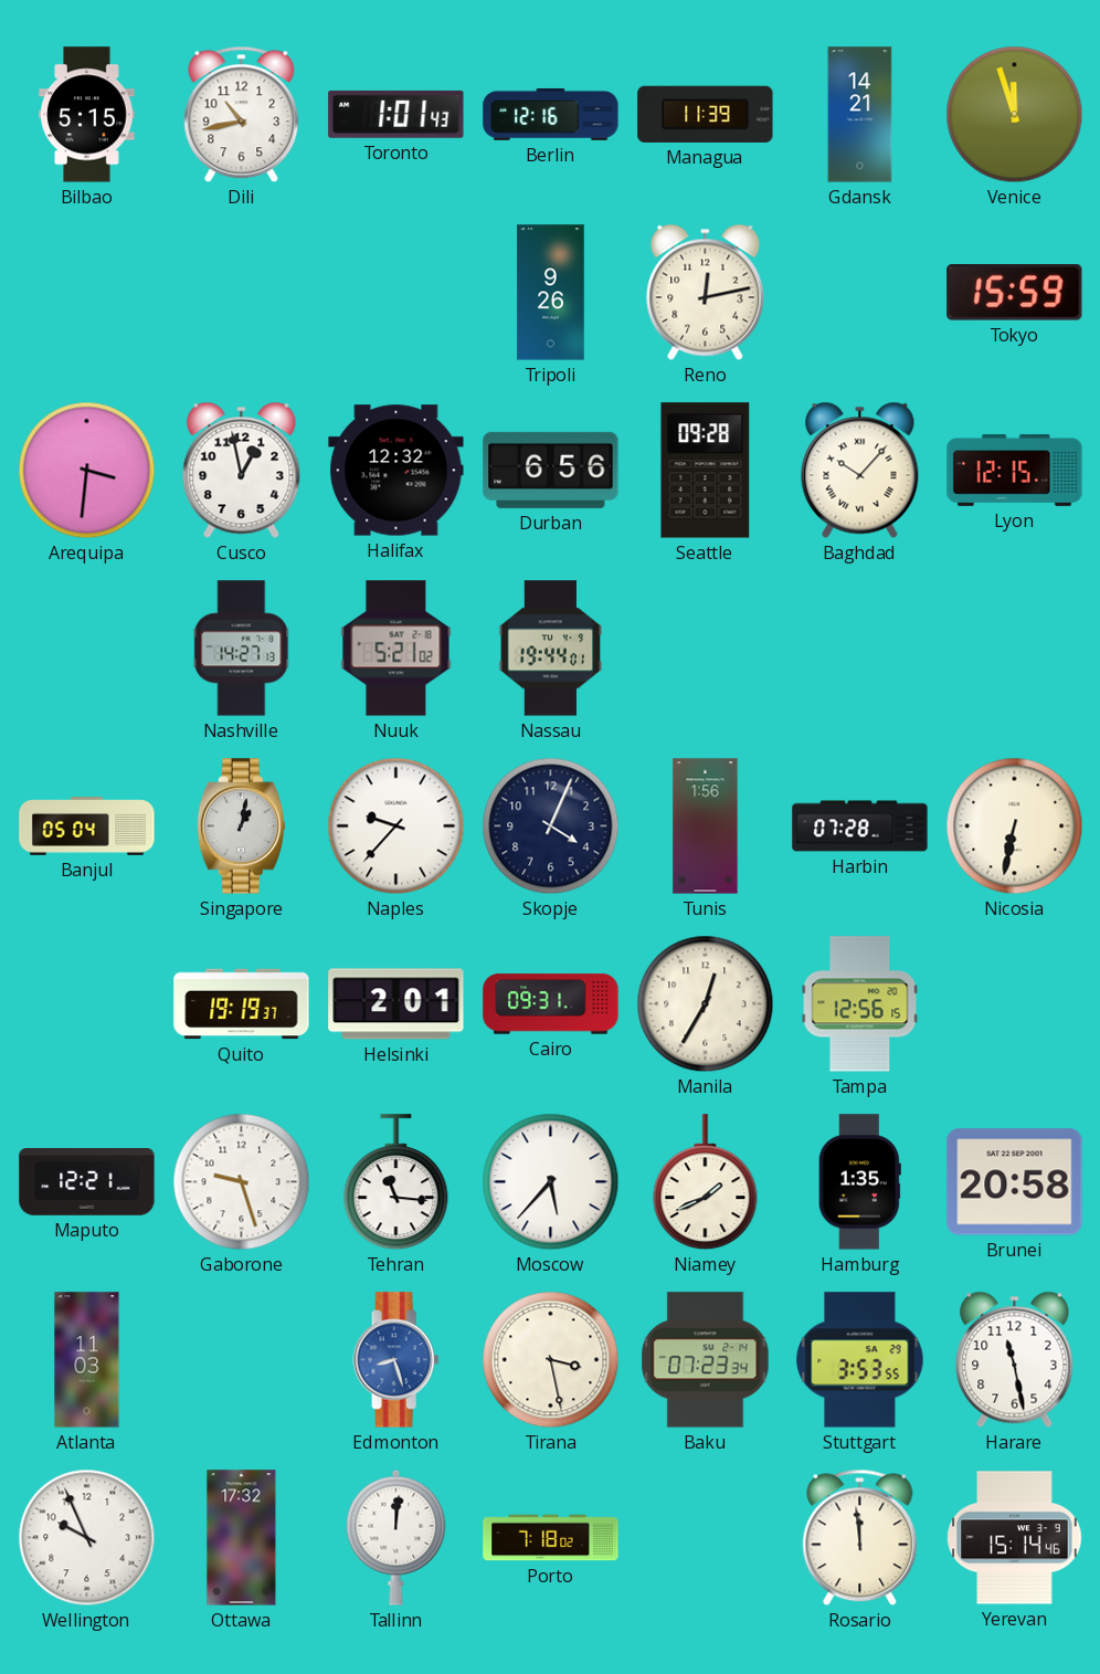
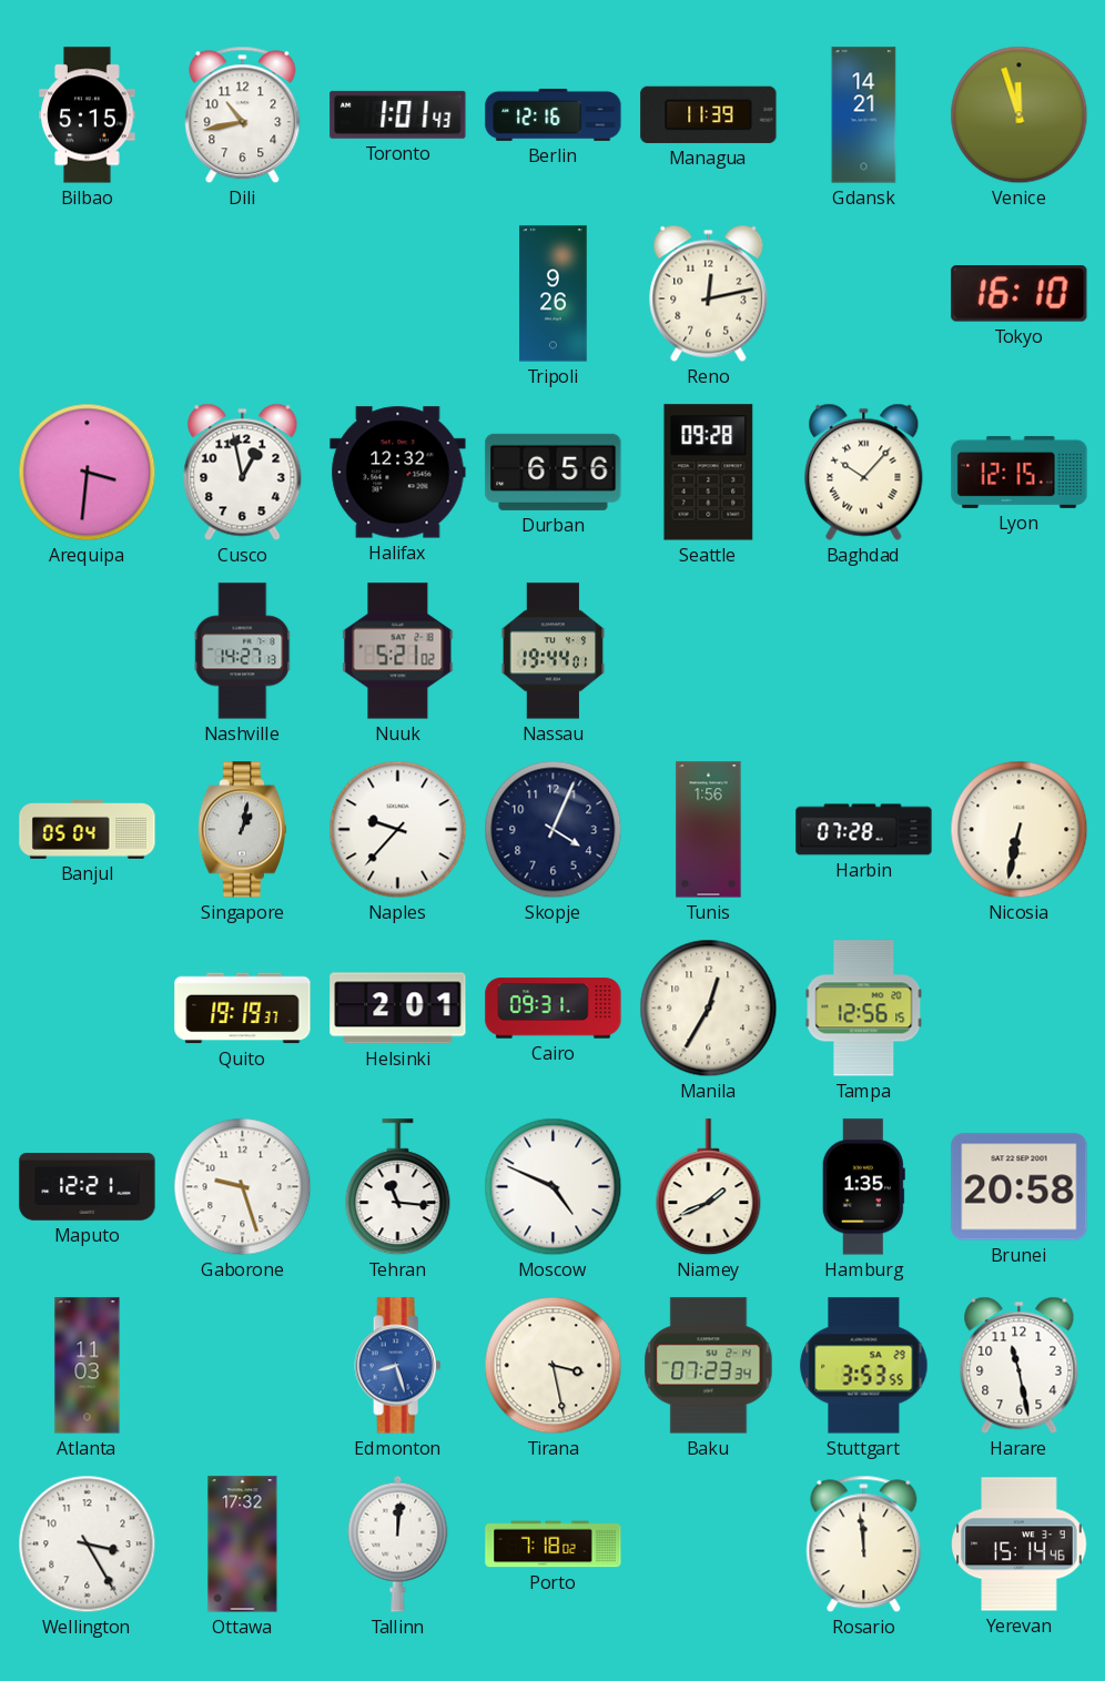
Tokyo: 15:59 -> 16:10 (1020, 294)
Moscow: 5:37 -> 4:49 (554, 1187)
Wellington: 9:56 -> 3:25 (88, 1545)
